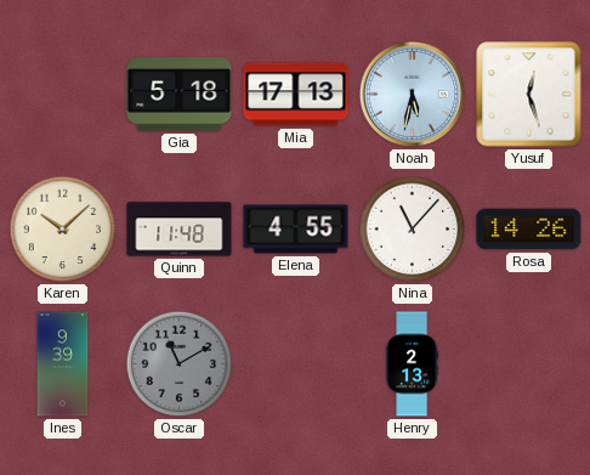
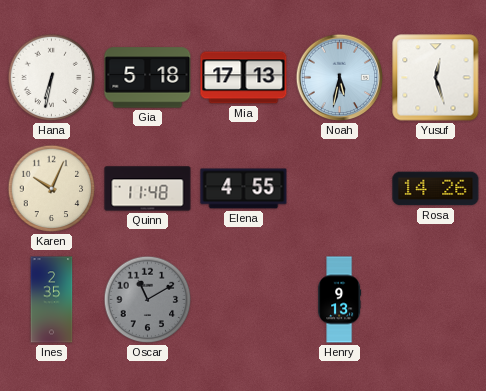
Hana: none -> 6:32 (52, 78)
Karen: 10:08 -> 10:04 (52, 189)
Nina: 11:07 -> none (413, 230)
Ines: 9:39 -> 2:35 (52, 300)
Henry: 2:13 -> 9:13 (340, 300)
